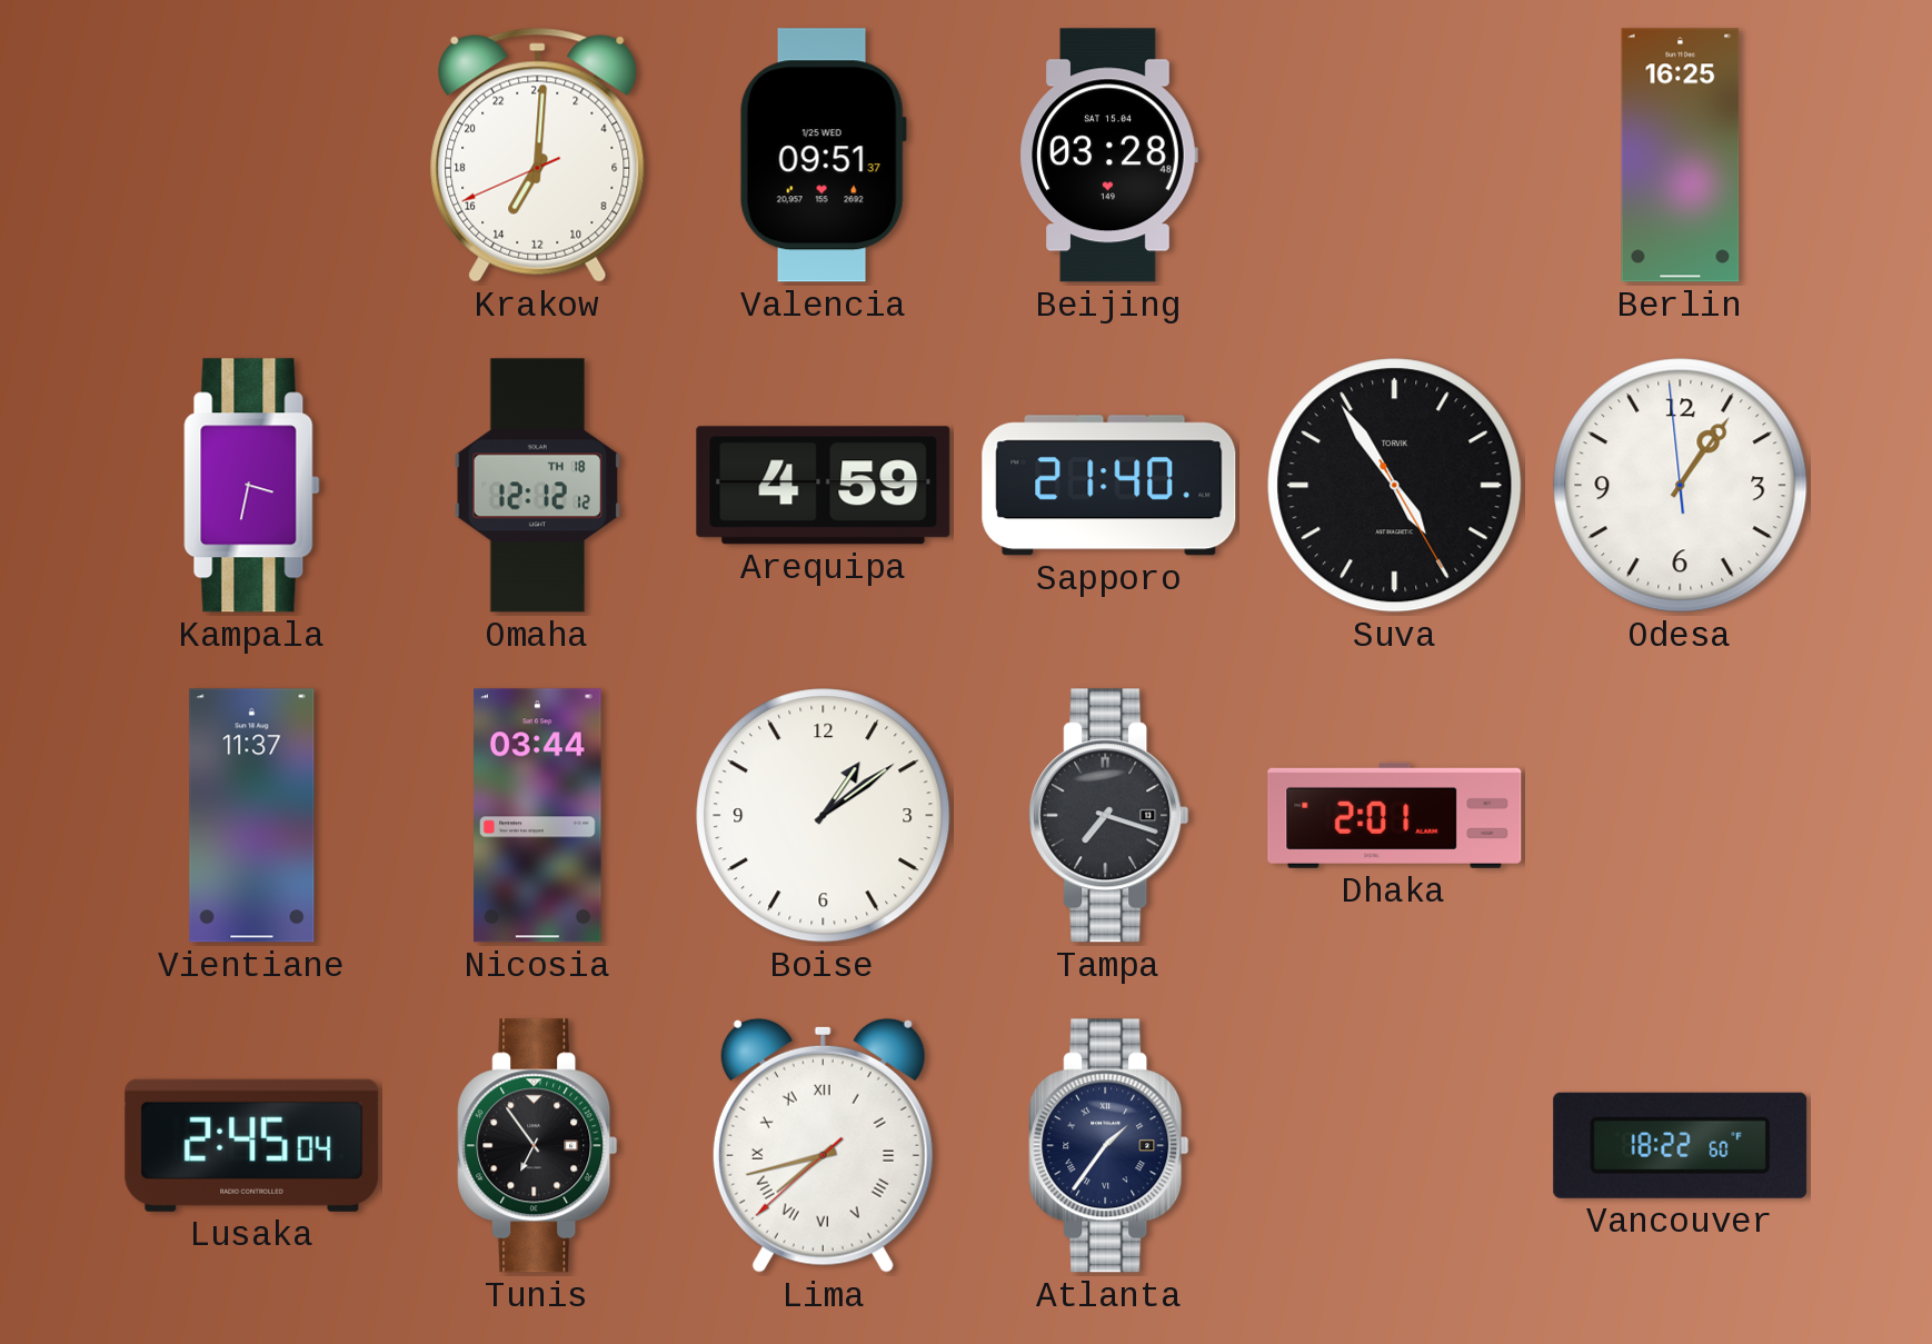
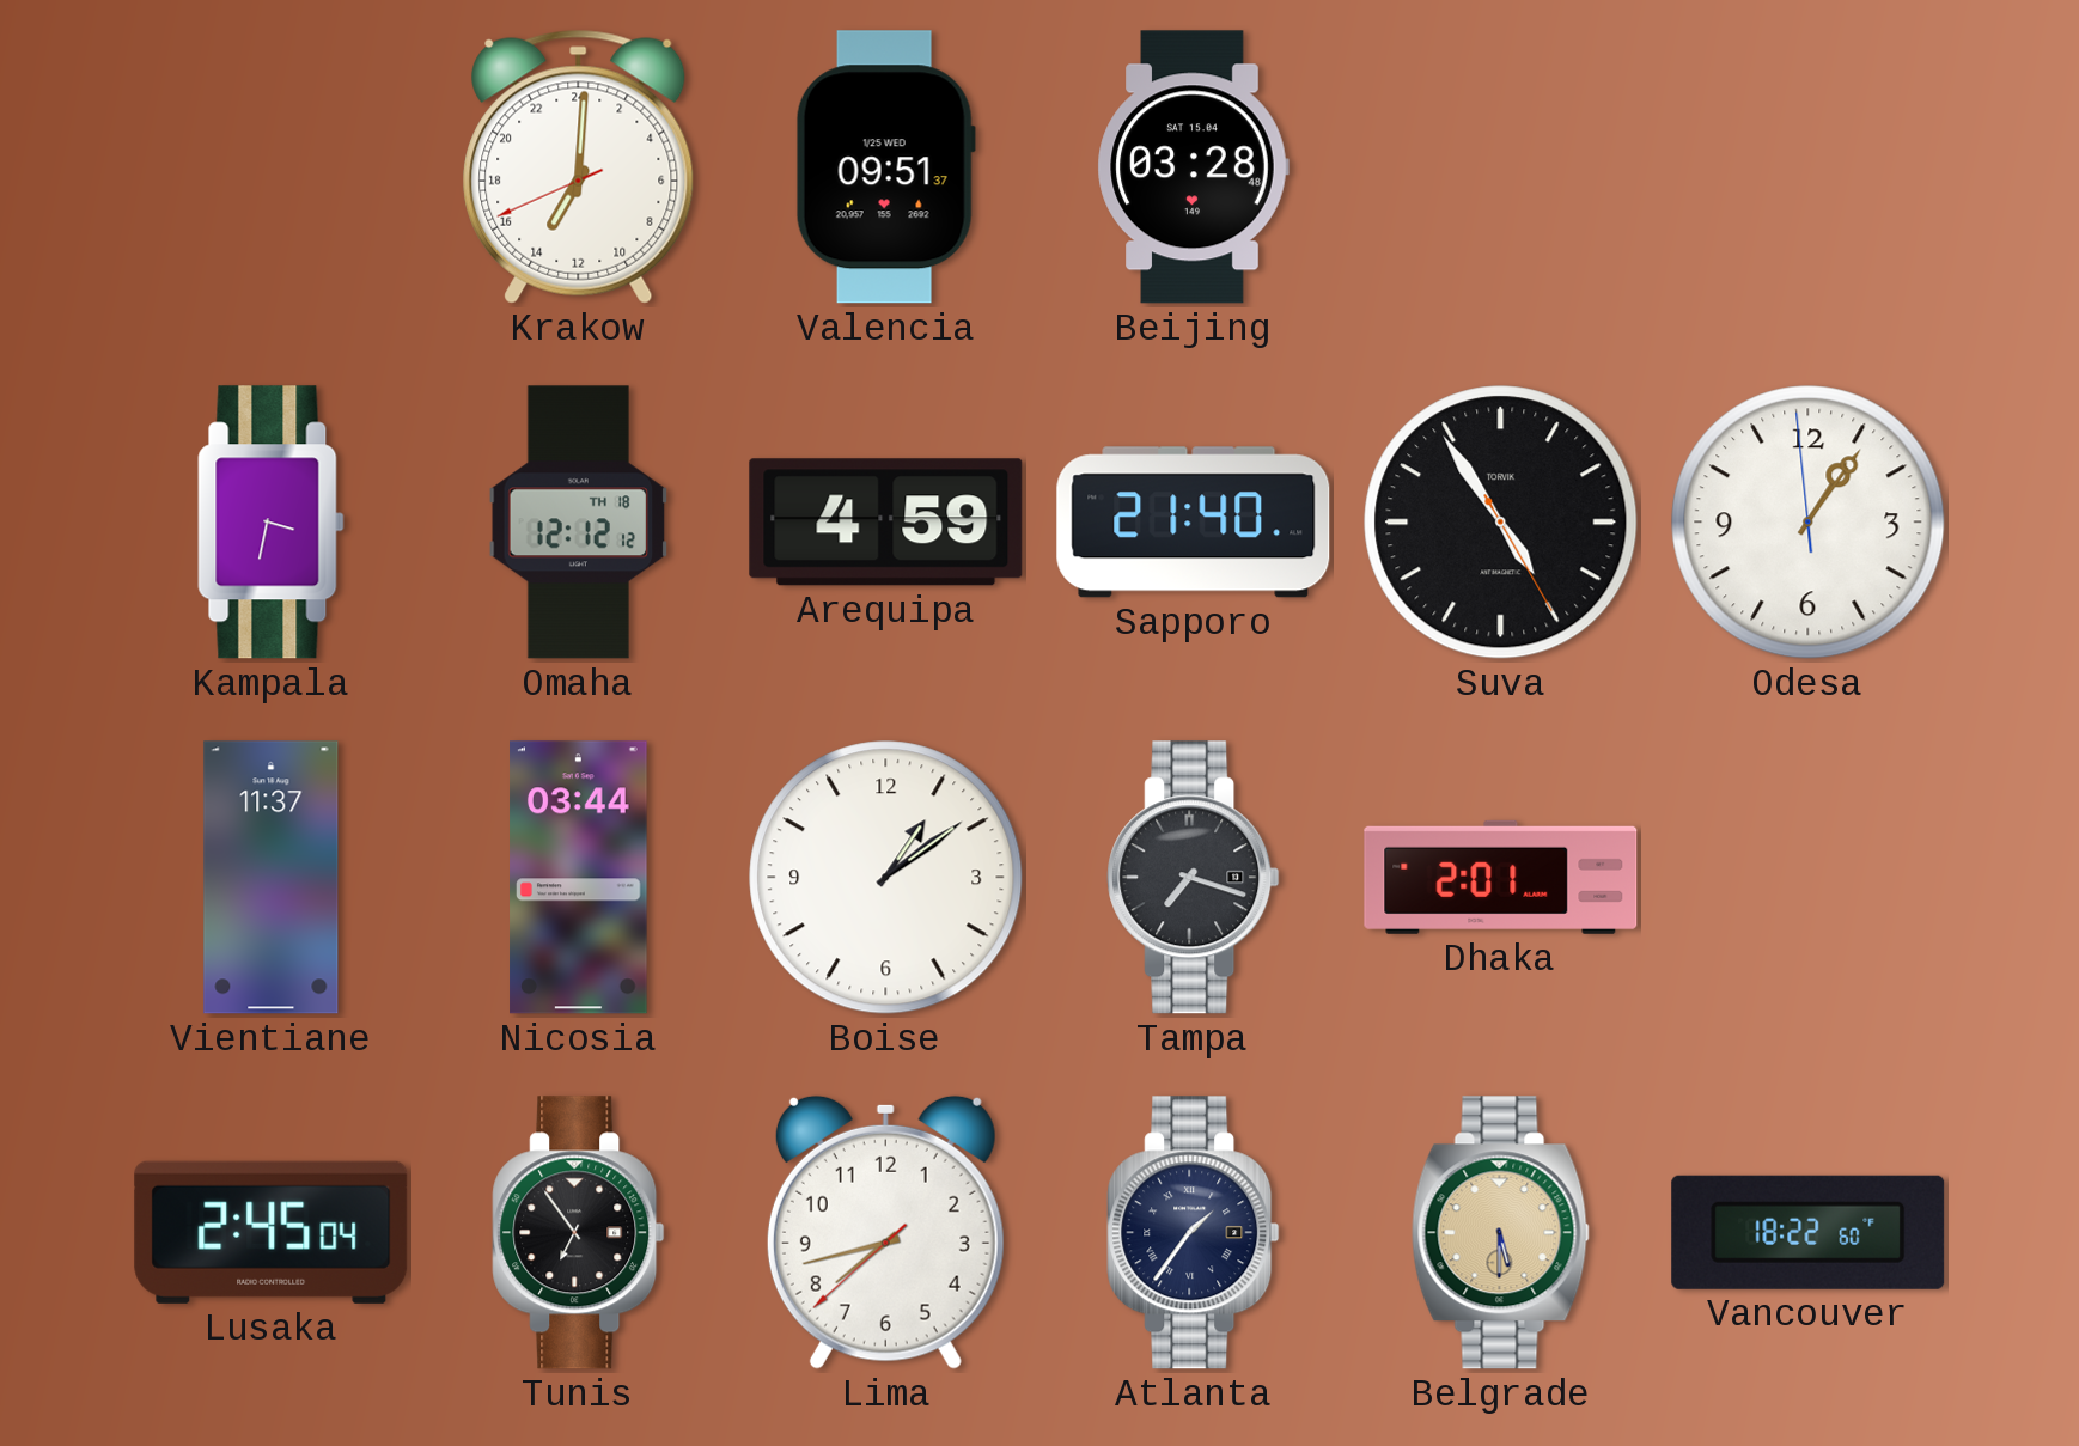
Berlin: 16:25 -> none (1681, 156)
Lima numerals: Roman -> Arabic (885, 1232)
Belgrade: none -> 5:30 (1500, 1233)
